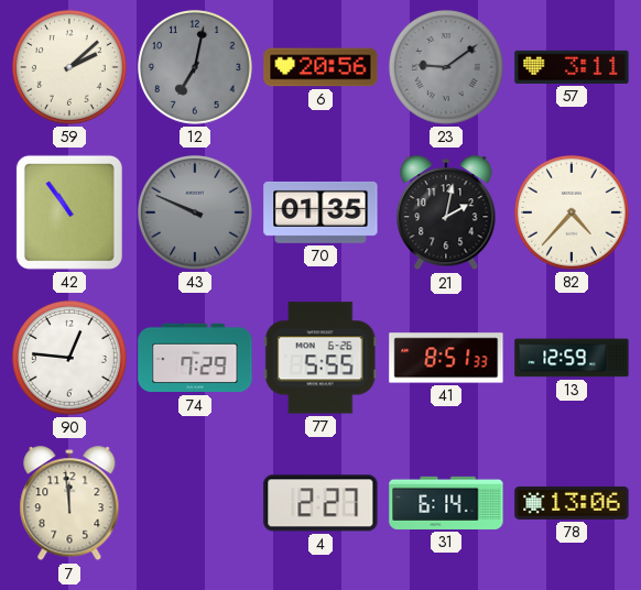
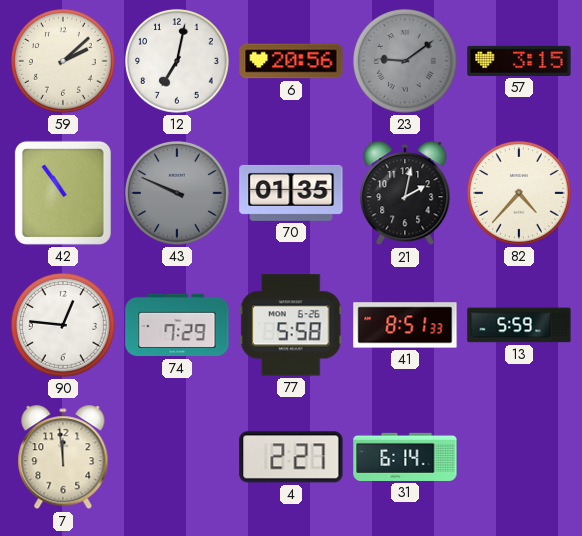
12 dial: grey -> white (177, 61)
57: 3:11 -> 3:15 (519, 61)
77: 5:55 -> 5:58 (291, 325)
13: 12:59 -> 5:59 (519, 325)
78: 13:06 -> none (572, 503)
